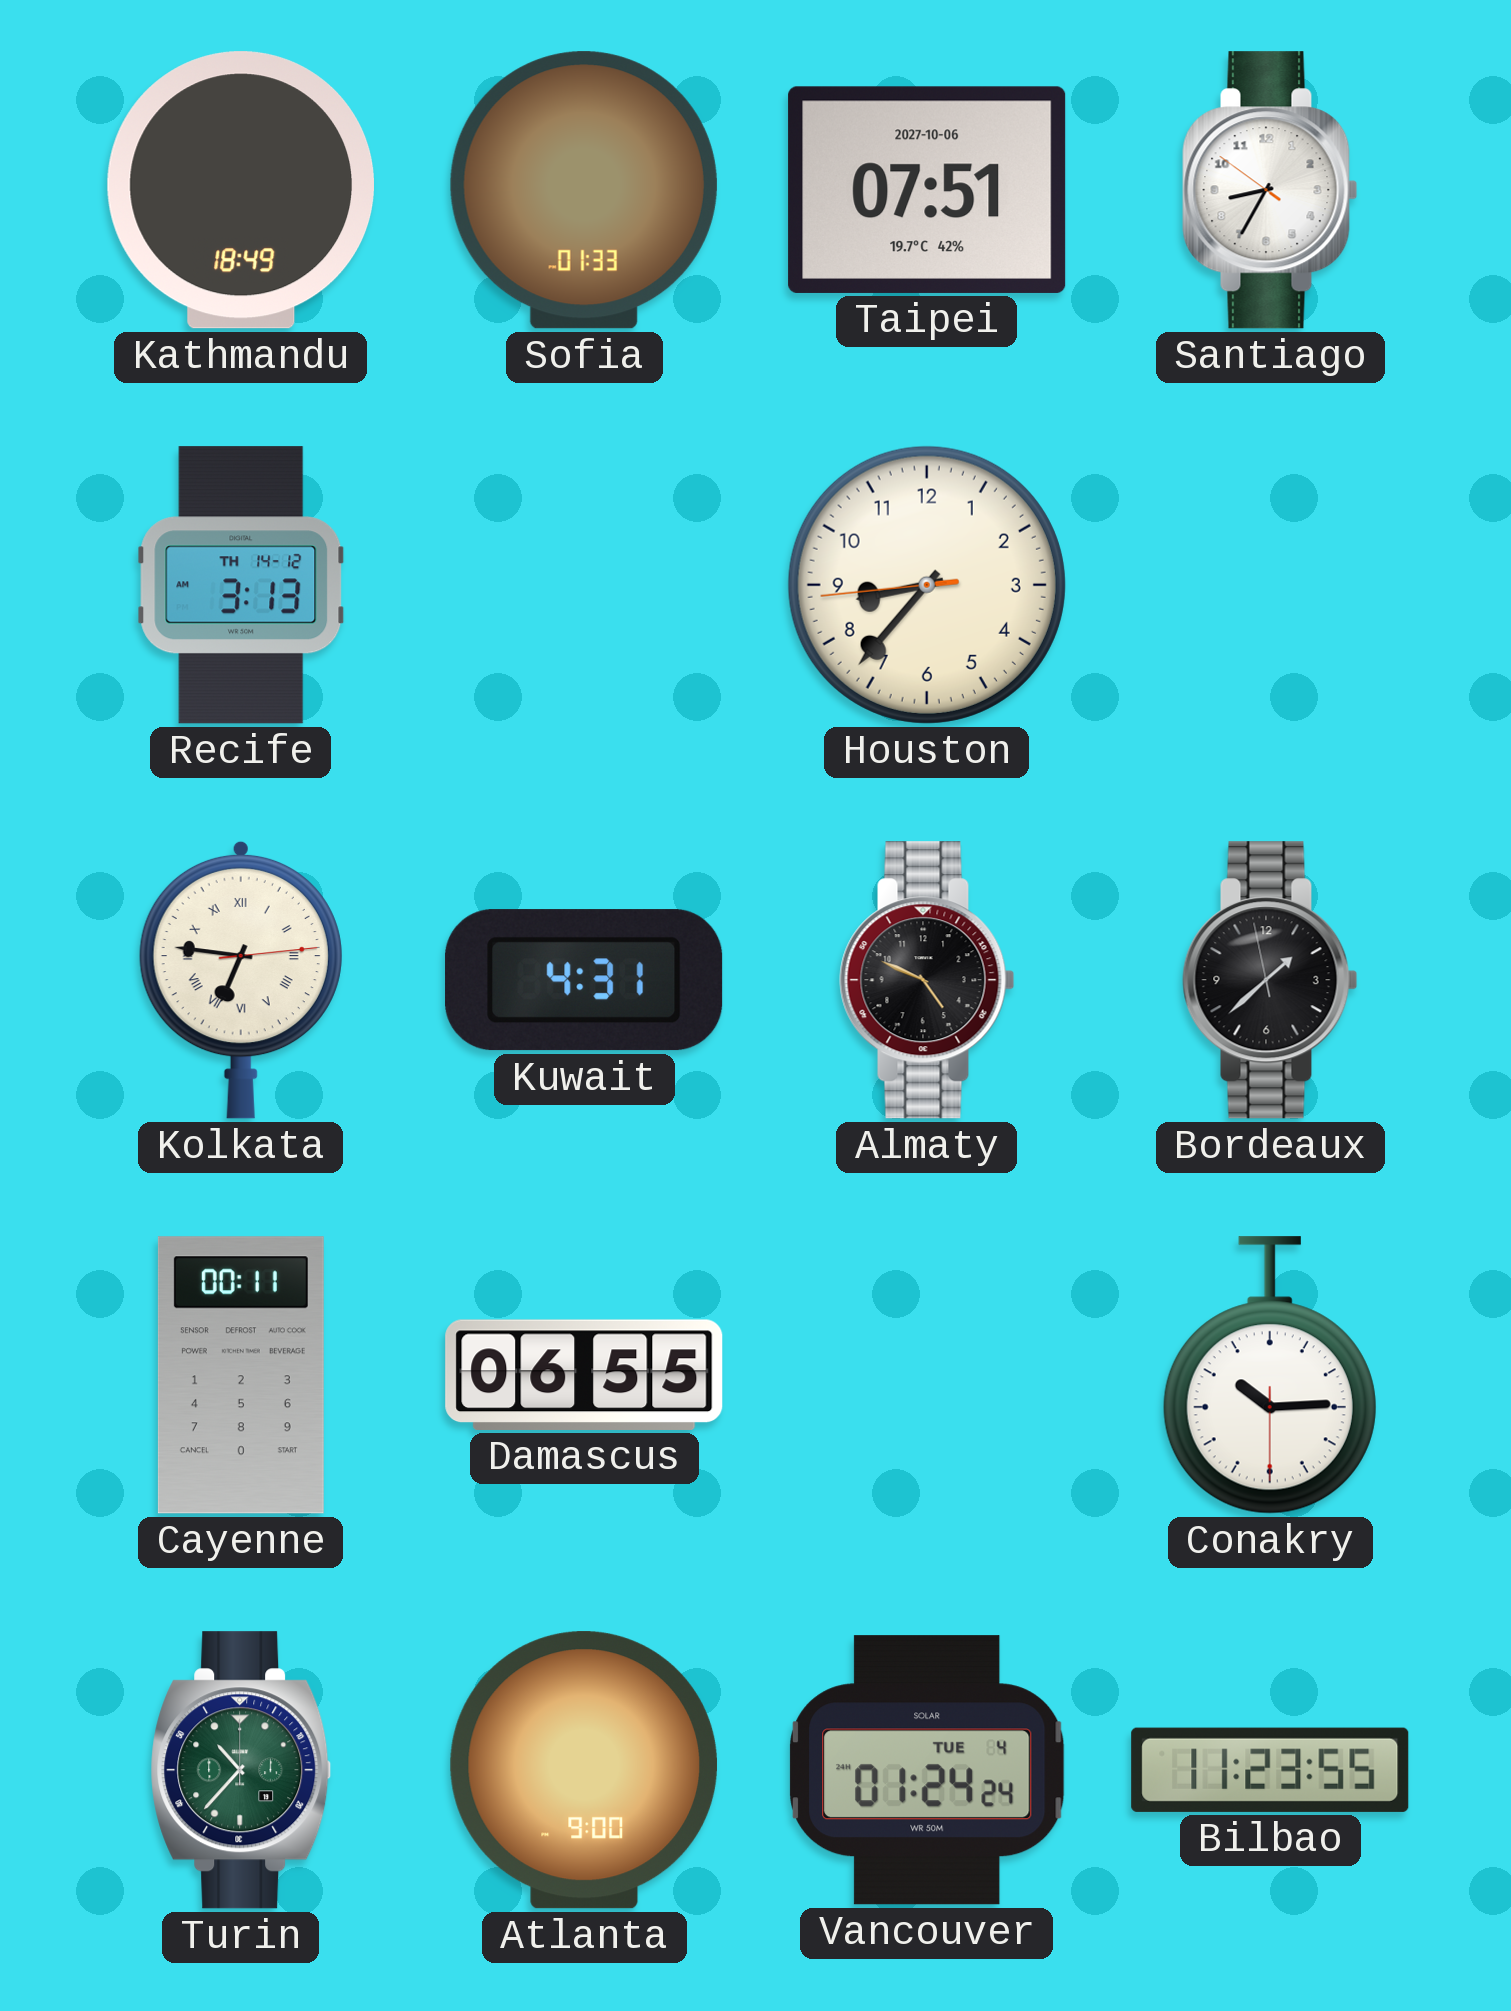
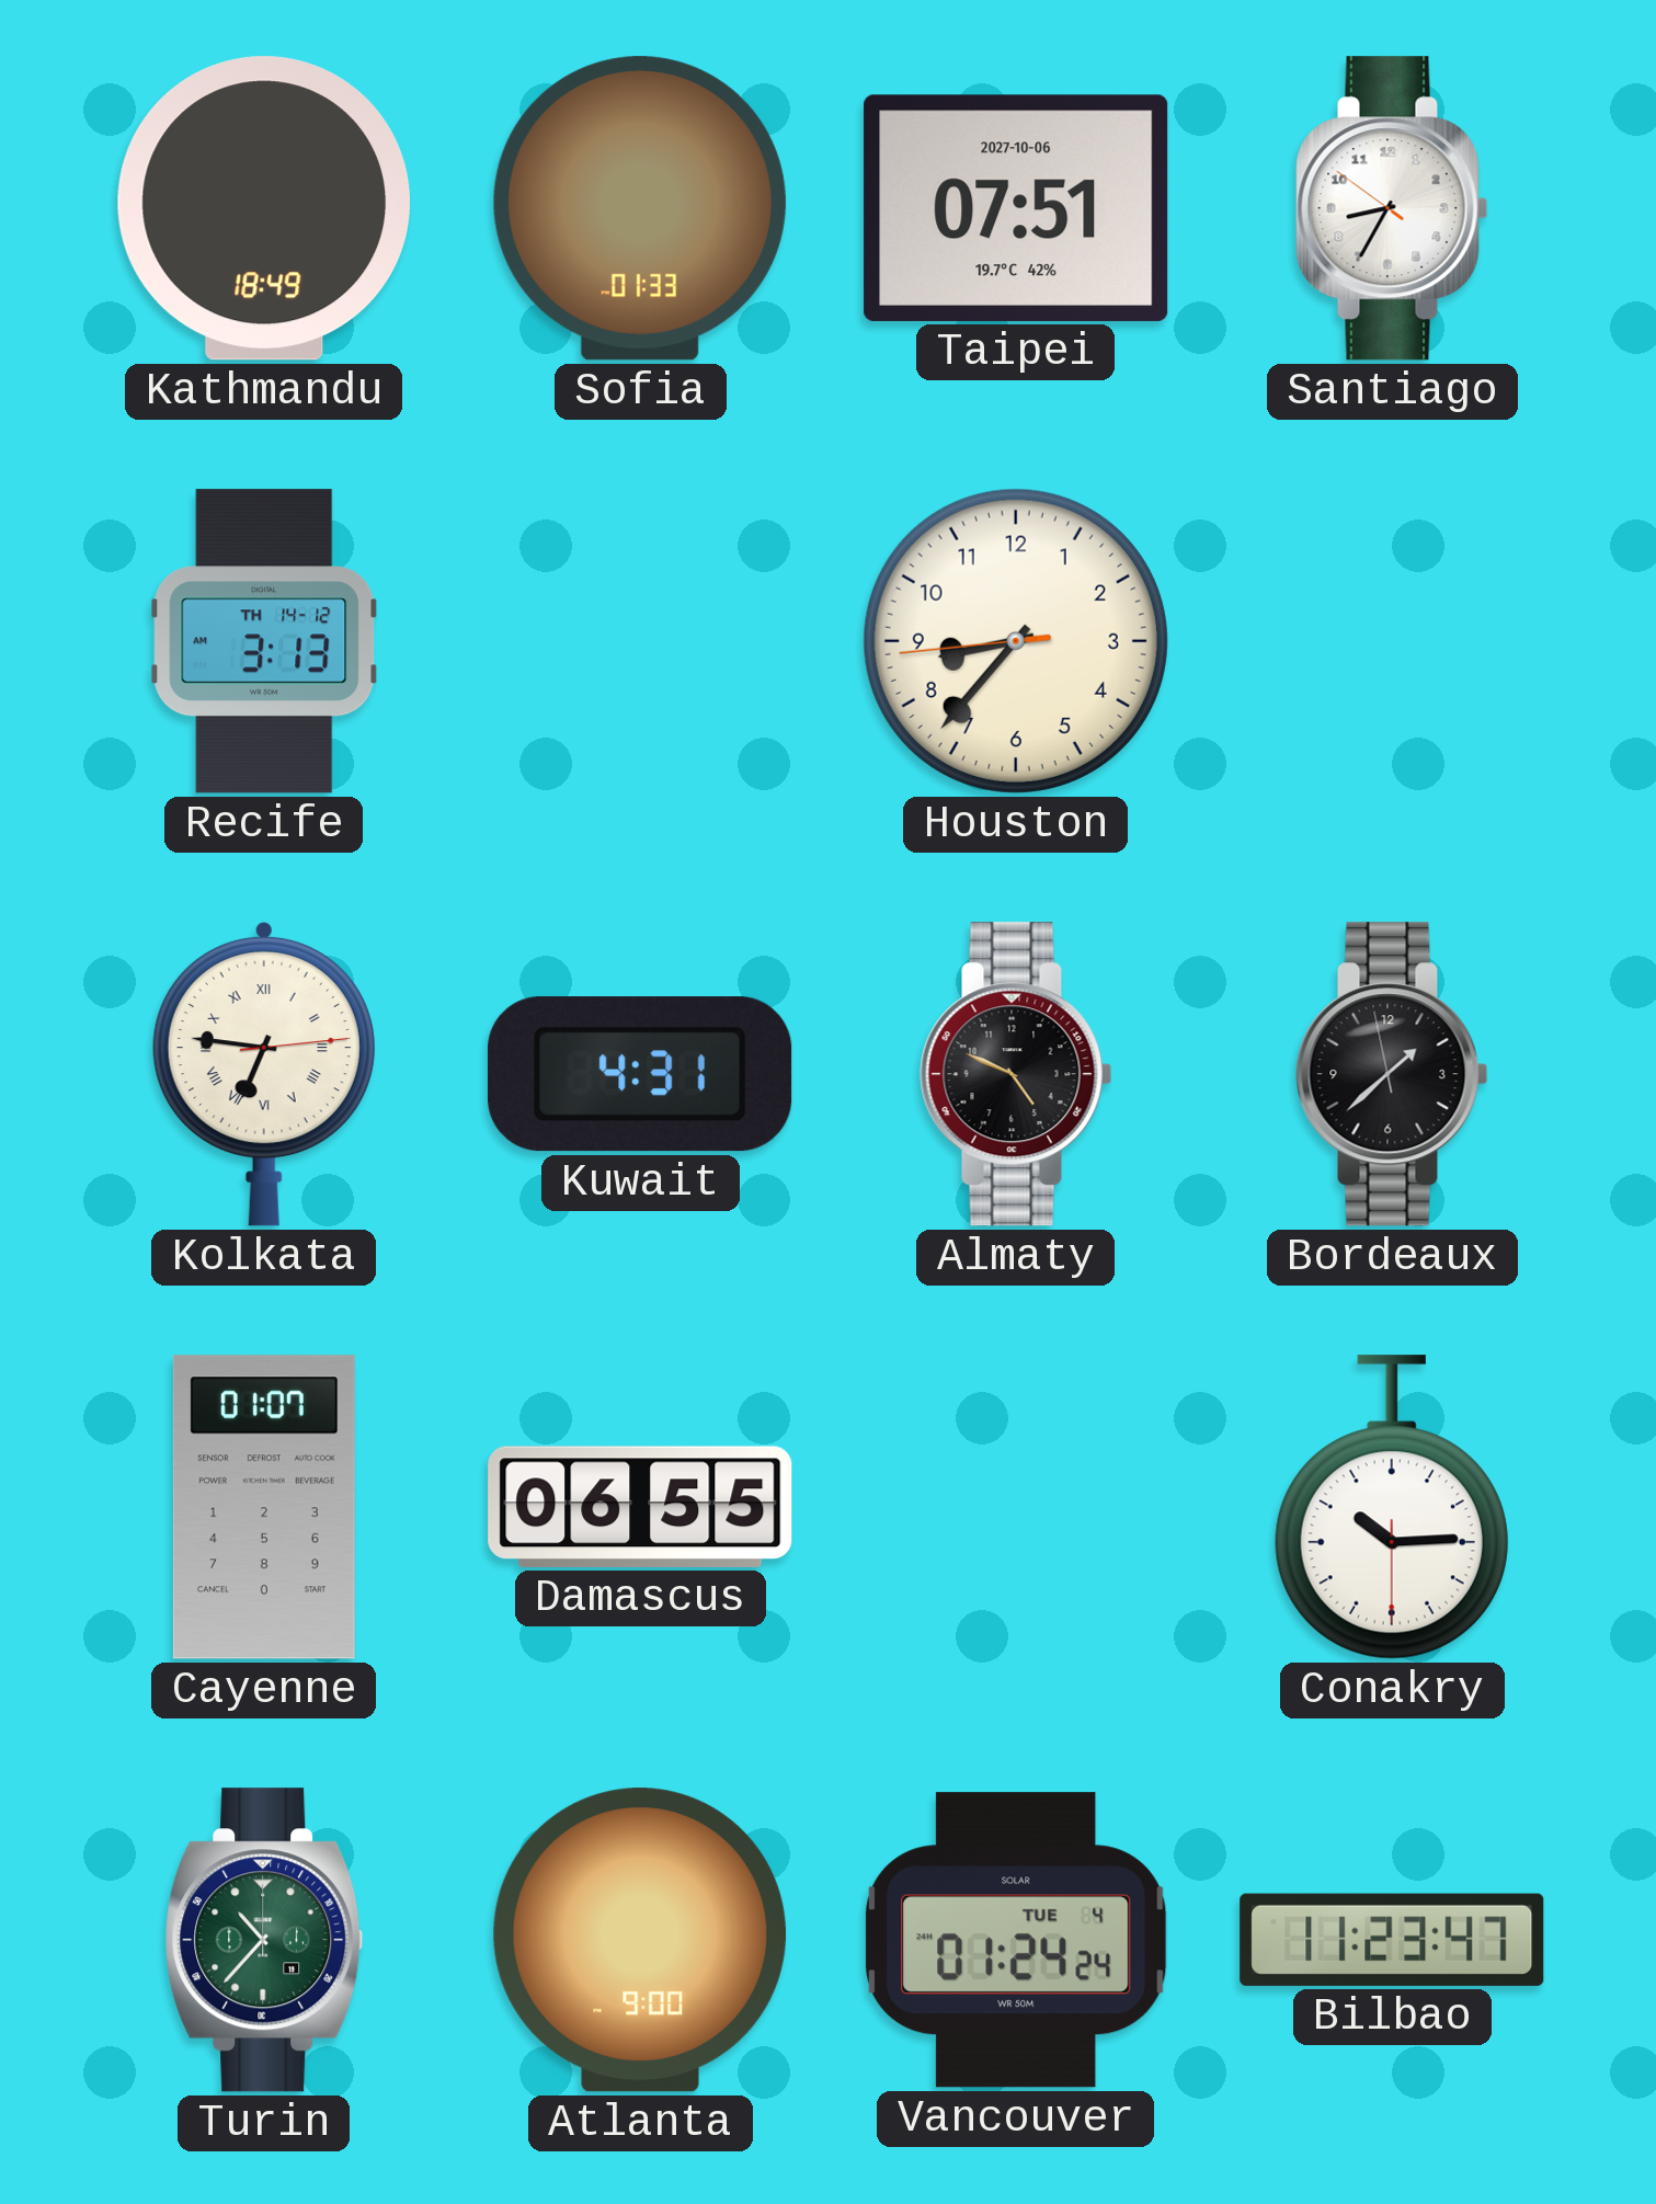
Cayenne: 00:11 -> 01:07 (264, 1507)
Bilbao: 11:23:55 -> 11:23:47 (1392, 1940)
